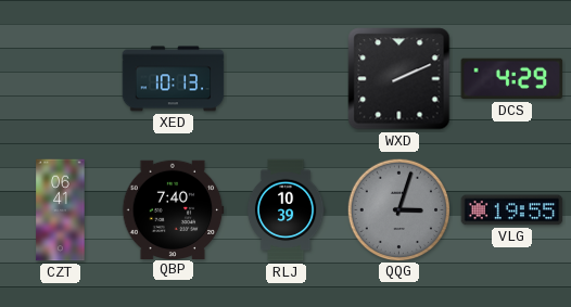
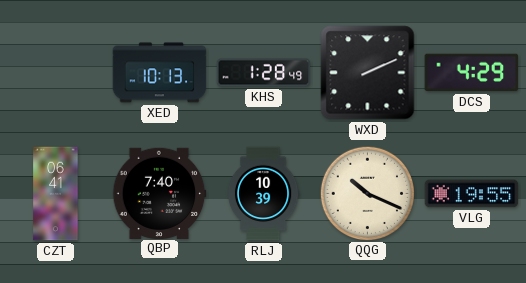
KHS: none -> 1:28 (264, 73)
QQG: 3:03 -> 10:19 (367, 193)
QQG dial: grey -> cream (367, 193)
